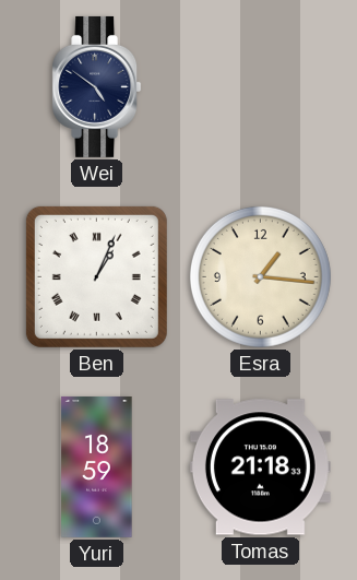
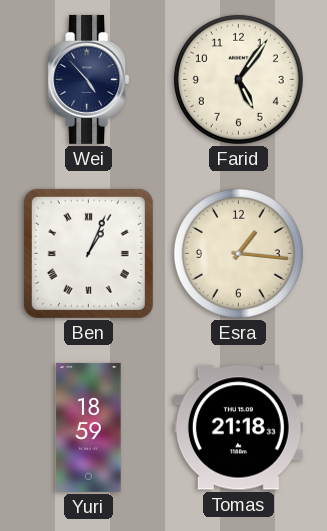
Wei: 4:51 -> 4:53 (89, 79)
Farid: none -> 5:06 (238, 79)
